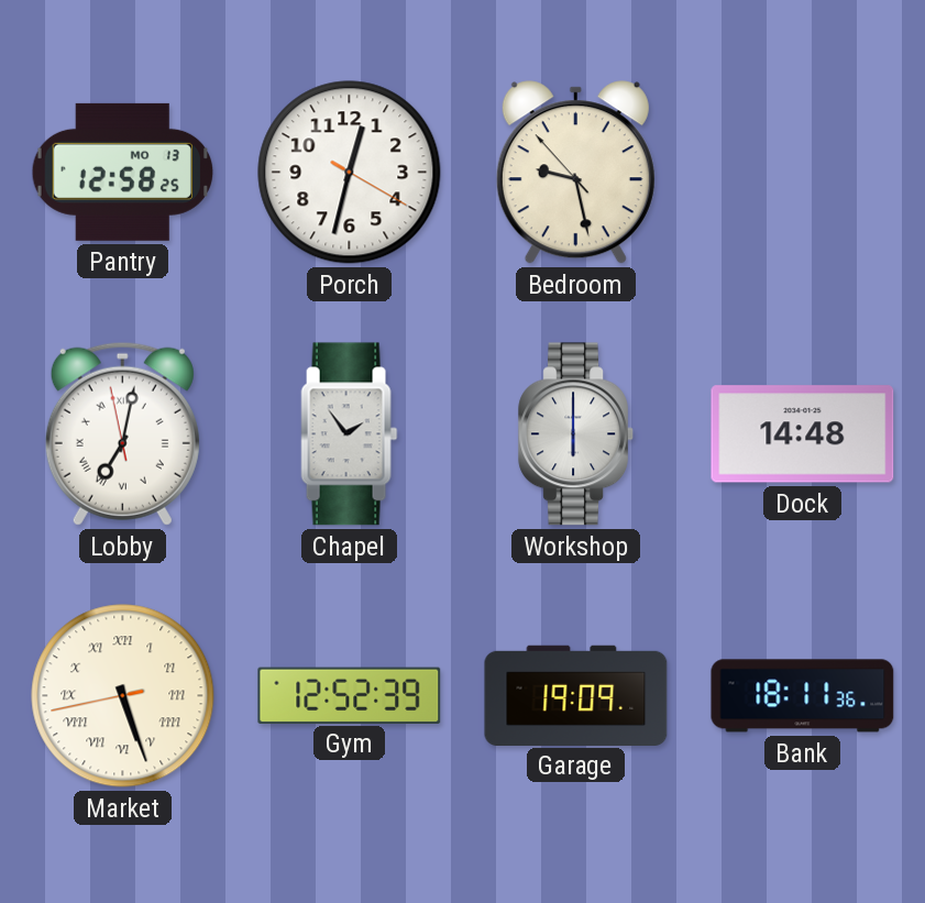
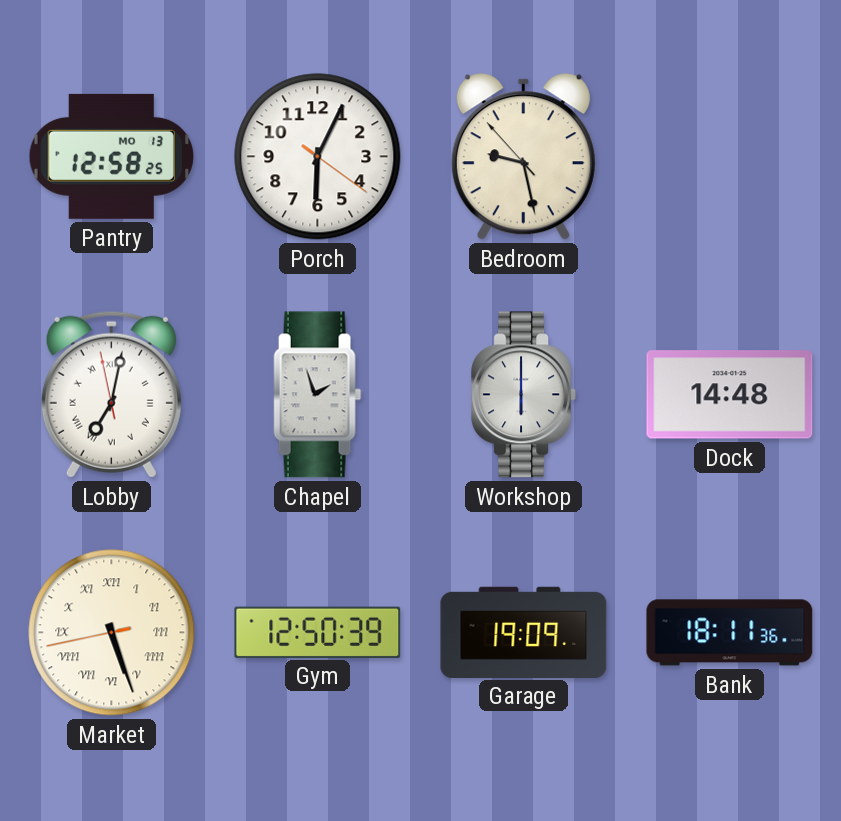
Porch: 12:32 -> 6:04 (318, 157)
Chapel: 1:54 -> 1:57 (318, 395)
Gym: 12:52 -> 12:50 (318, 632)
